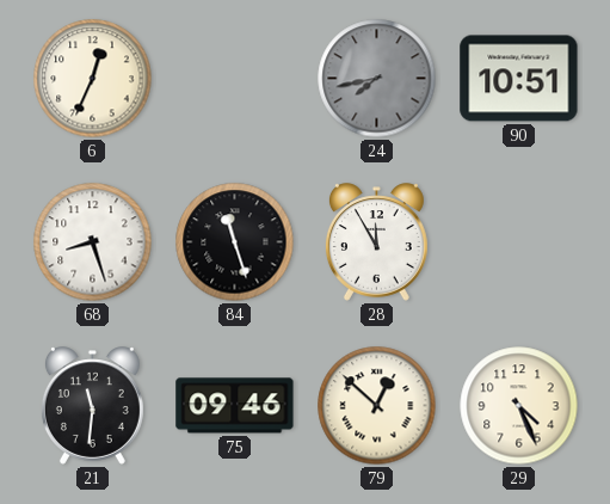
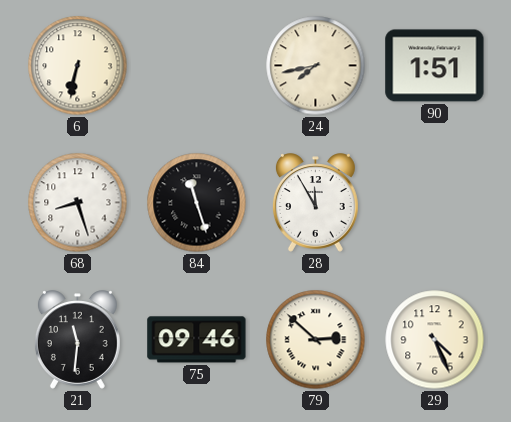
6: 12:34 -> 6:32 (78, 66)
24 dial: grey -> cream (316, 66)
90: 10:51 -> 1:51 (435, 66)
79: 12:52 -> 2:52 (316, 340)
